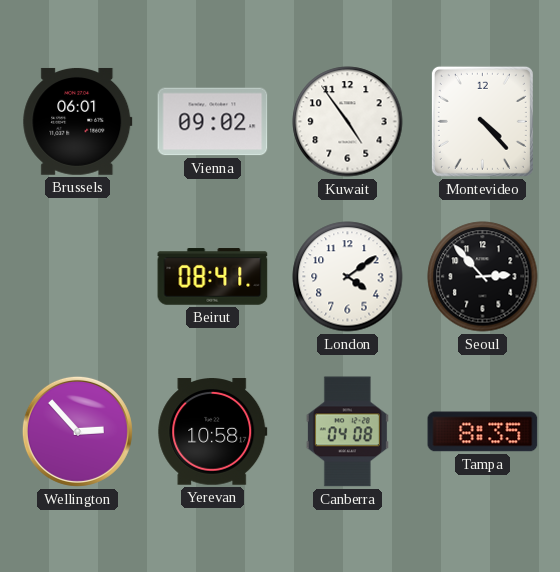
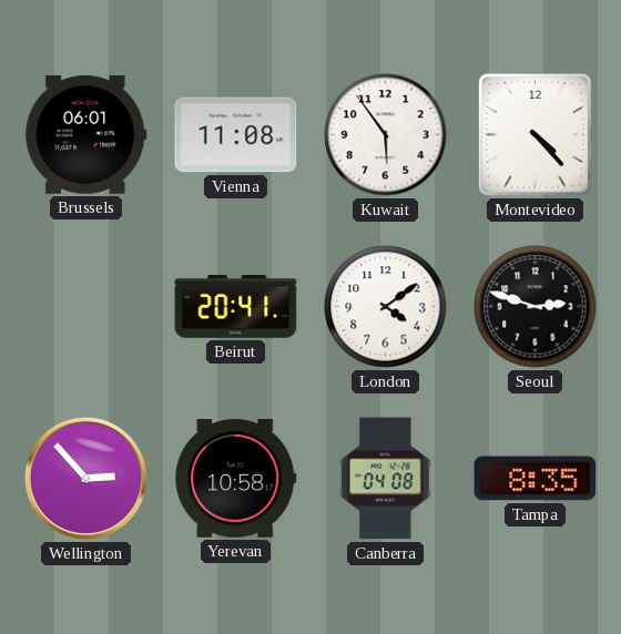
Vienna: 09:02 -> 11:08 (236, 135)
Kuwait: 4:54 -> 5:54 (386, 135)
Beirut: 08:41 -> 20:41 (236, 307)
Seoul: 2:53 -> 2:48 (536, 307)
